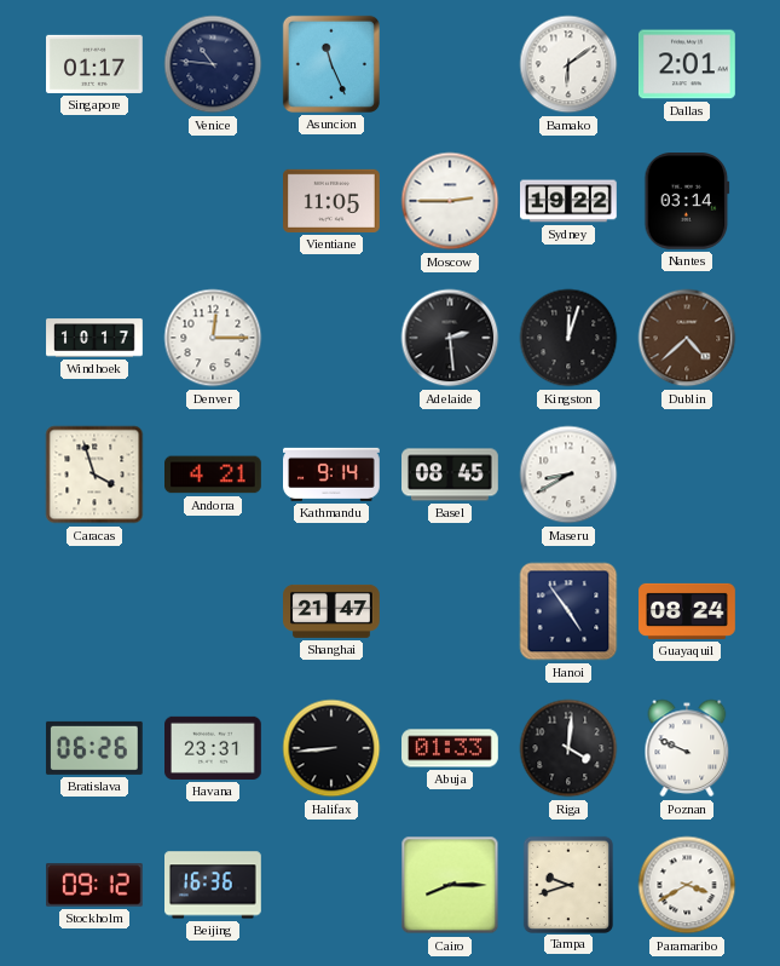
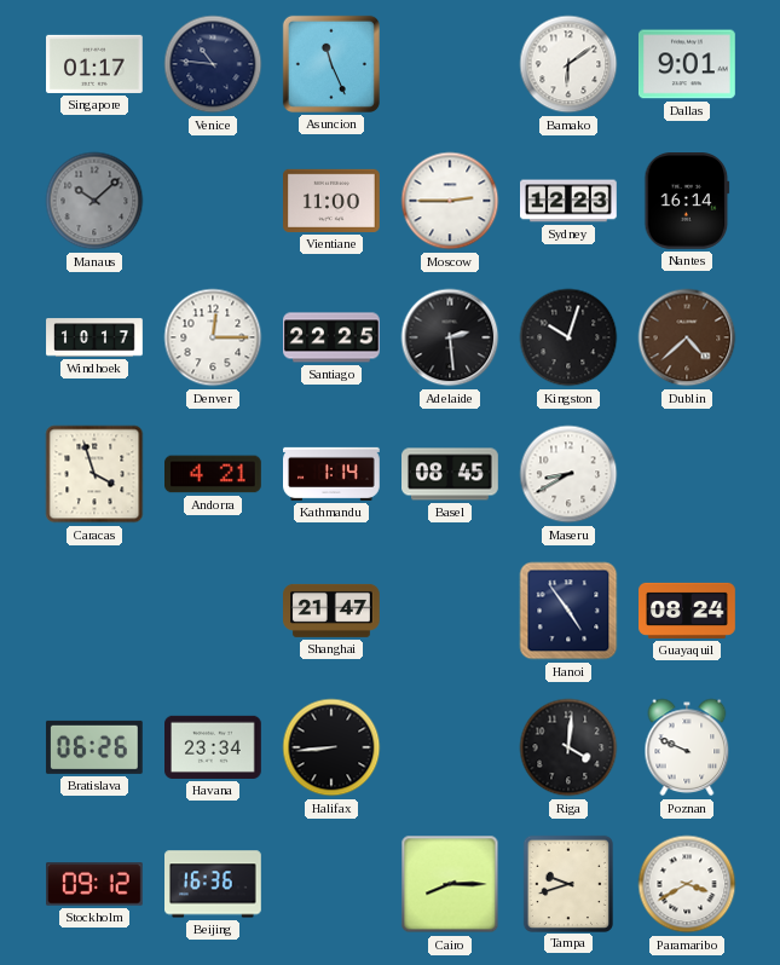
Dallas: 2:01 -> 9:01 (688, 64)
Manaus: none -> 10:08 (94, 201)
Vientiane: 11:05 -> 11:00 (333, 201)
Sydney: 19:22 -> 12:23 (570, 201)
Nantes: 03:14 -> 16:14 (687, 202)
Santiago: none -> 22:25 (333, 337)
Kingston: 12:03 -> 10:03 (568, 337)
Kathmandu: 9:14 -> 1:14 (333, 474)
Havana: 23:31 -> 23:34 (214, 747)
Abuja: 01:33 -> none (451, 748)
